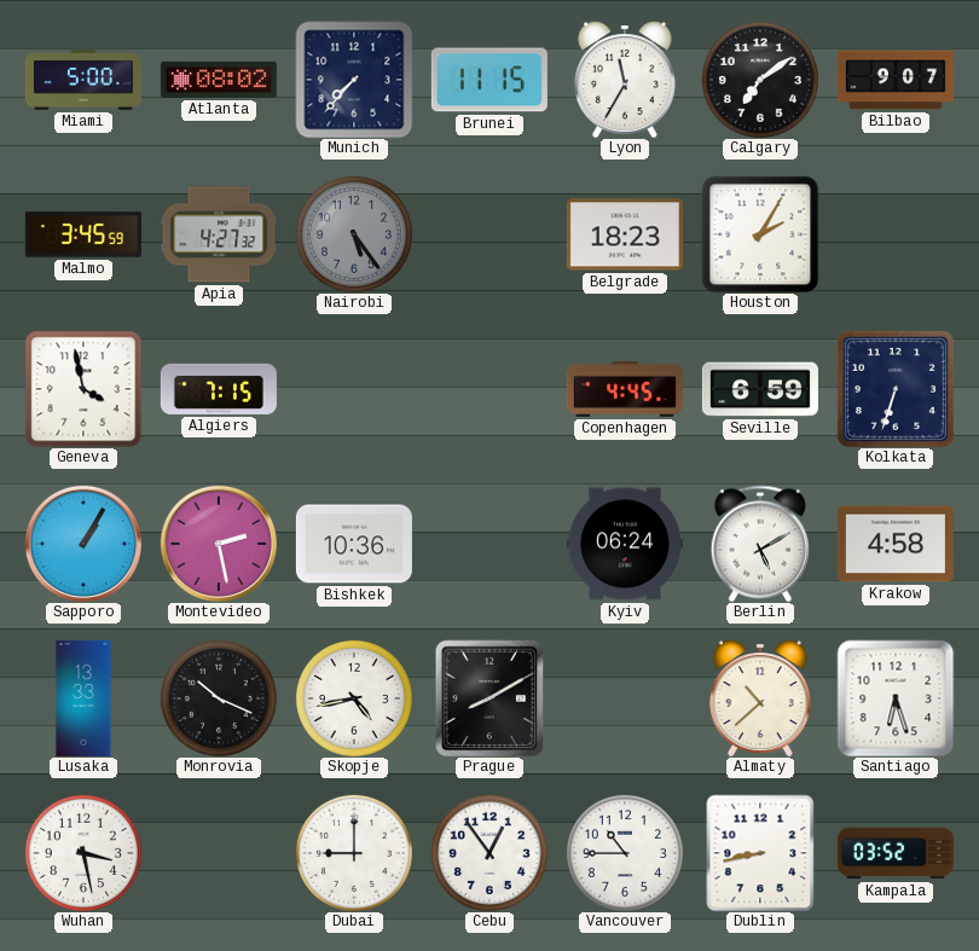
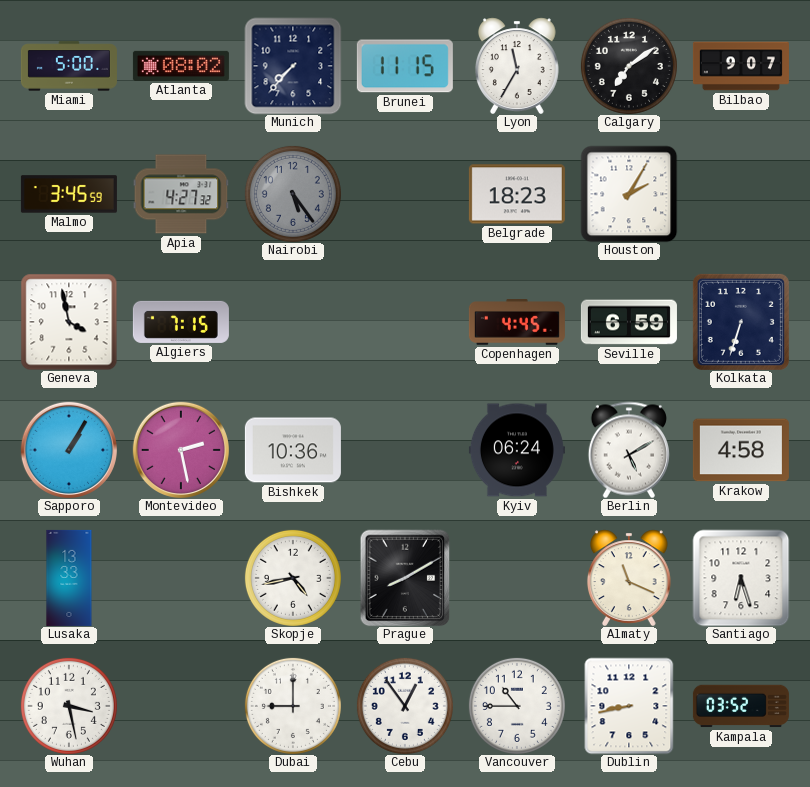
Monrovia: 10:19 -> none (219, 698)
Almaty: 10:38 -> 11:19 (629, 578)
